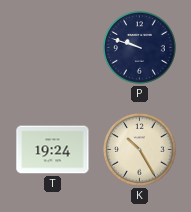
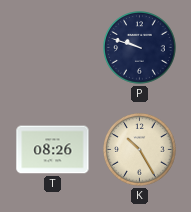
T: 19:24 -> 08:26 (53, 150)
